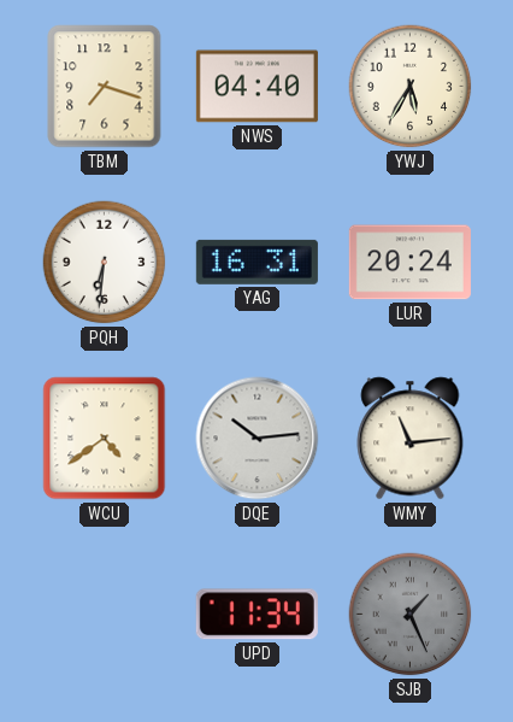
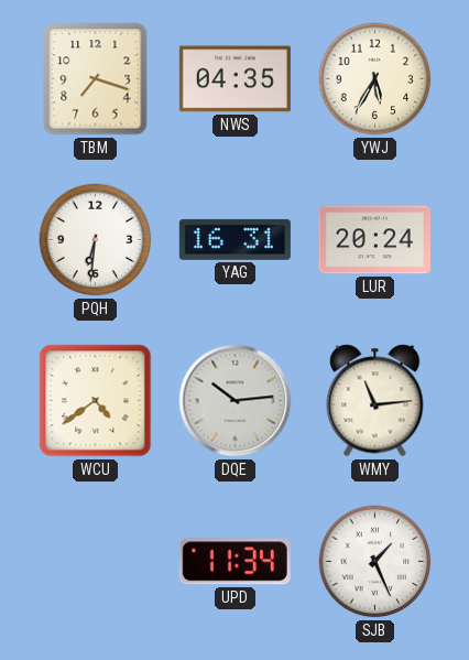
NWS: 04:40 -> 04:35 (234, 79)
SJB dial: grey -> white (375, 562)
